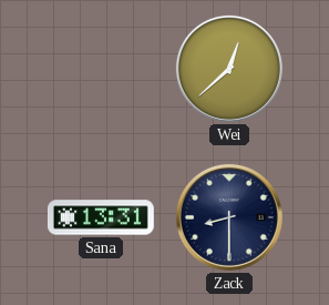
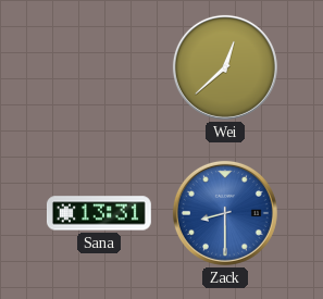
Zack dial: navy -> blue (225, 213)
